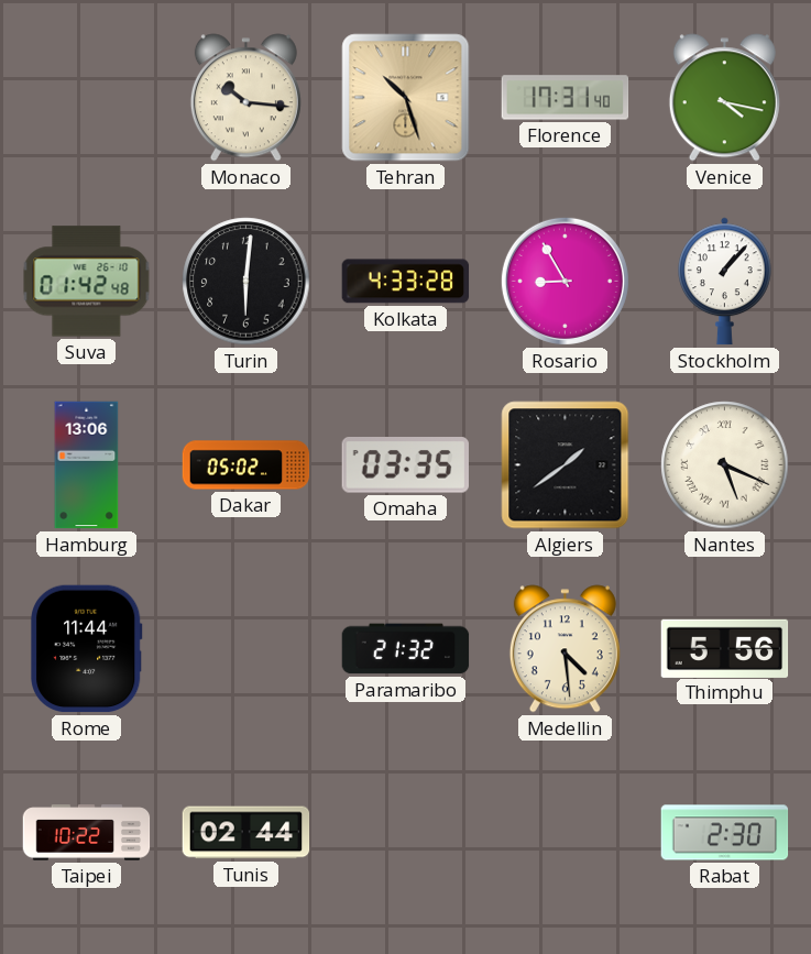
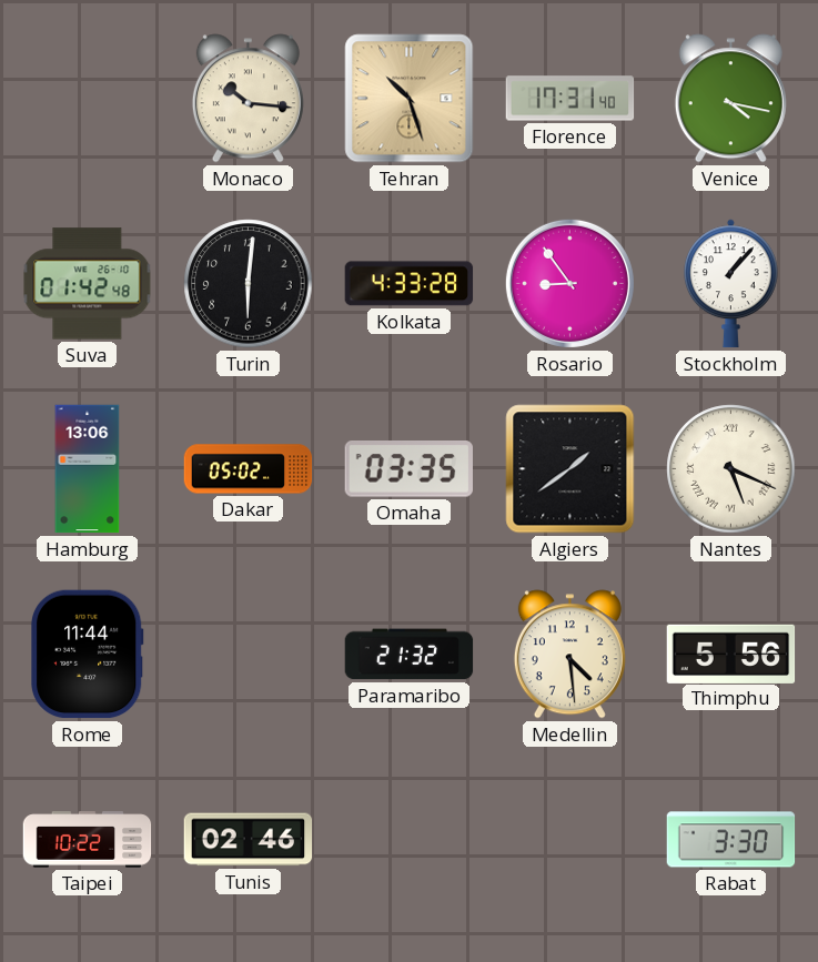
Rosario: 8:55 -> 8:54 (569, 283)
Tunis: 02:44 -> 02:46 (249, 840)
Rabat: 2:30 -> 3:30 (731, 840)
